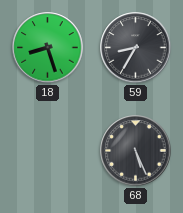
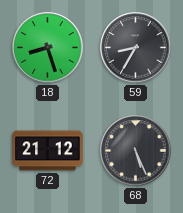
72: none -> 21:12 (48, 151)
